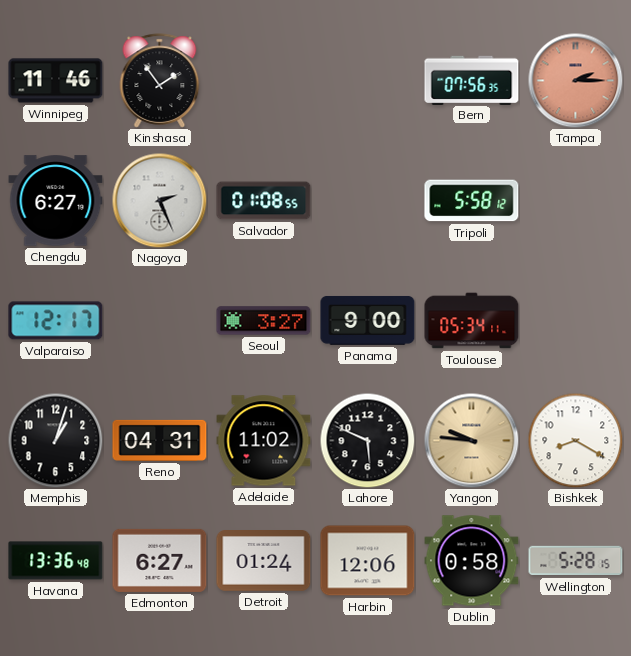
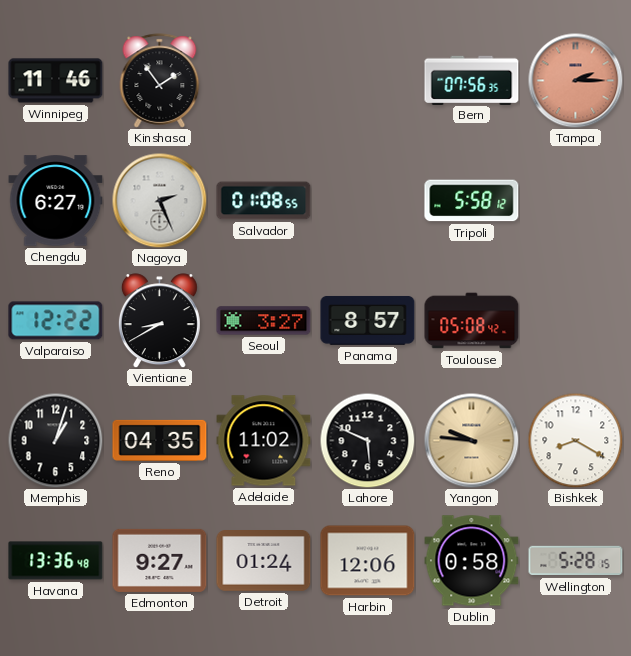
Valparaiso: 12:17 -> 12:22 (56, 321)
Vientiane: none -> 8:40 (159, 321)
Panama: 9:00 -> 8:57 (368, 320)
Toulouse: 05:34 -> 05:08 (472, 321)
Reno: 04:31 -> 04:35 (160, 440)
Edmonton: 6:27 -> 9:27 (160, 560)
